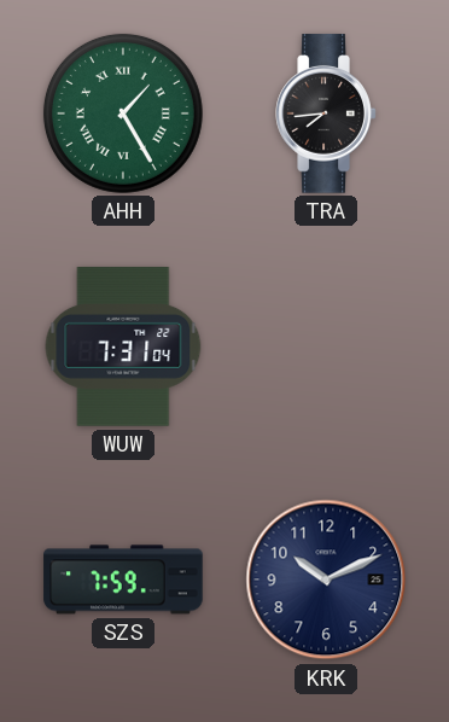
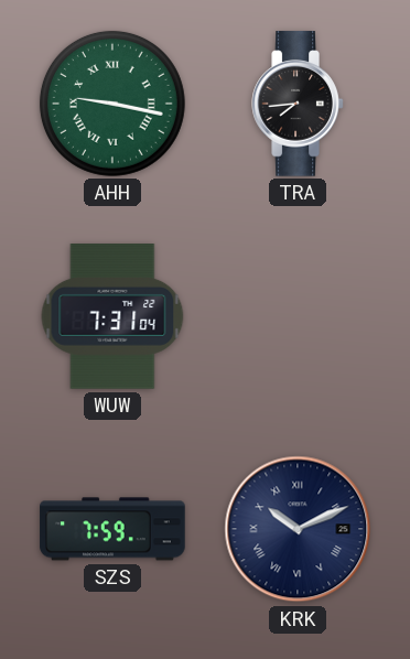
AHH: 1:25 -> 9:17 (112, 104)
KRK numerals: Arabic -> Roman (298, 529)
